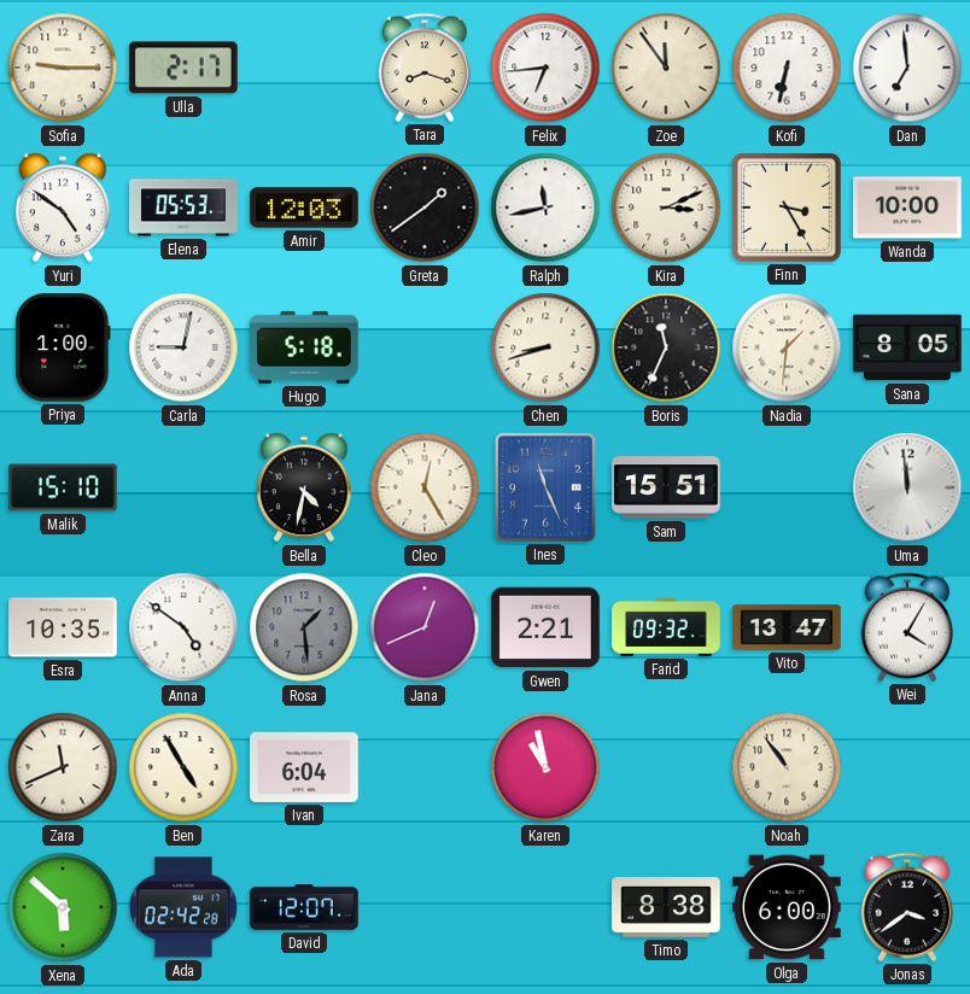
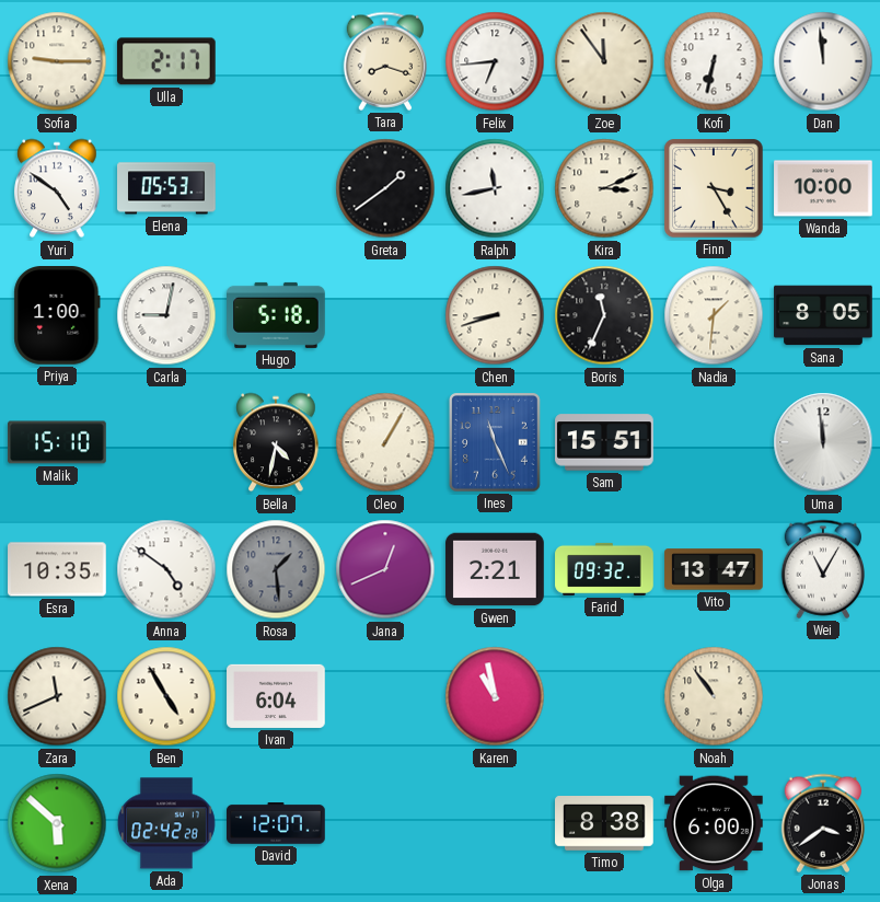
Dan: 6:59 -> 11:59 (823, 61)
Amir: 12:03 -> none (304, 207)
Cleo: 12:25 -> 1:05 (385, 442)
Wei: 4:05 -> 11:05 (822, 569)
